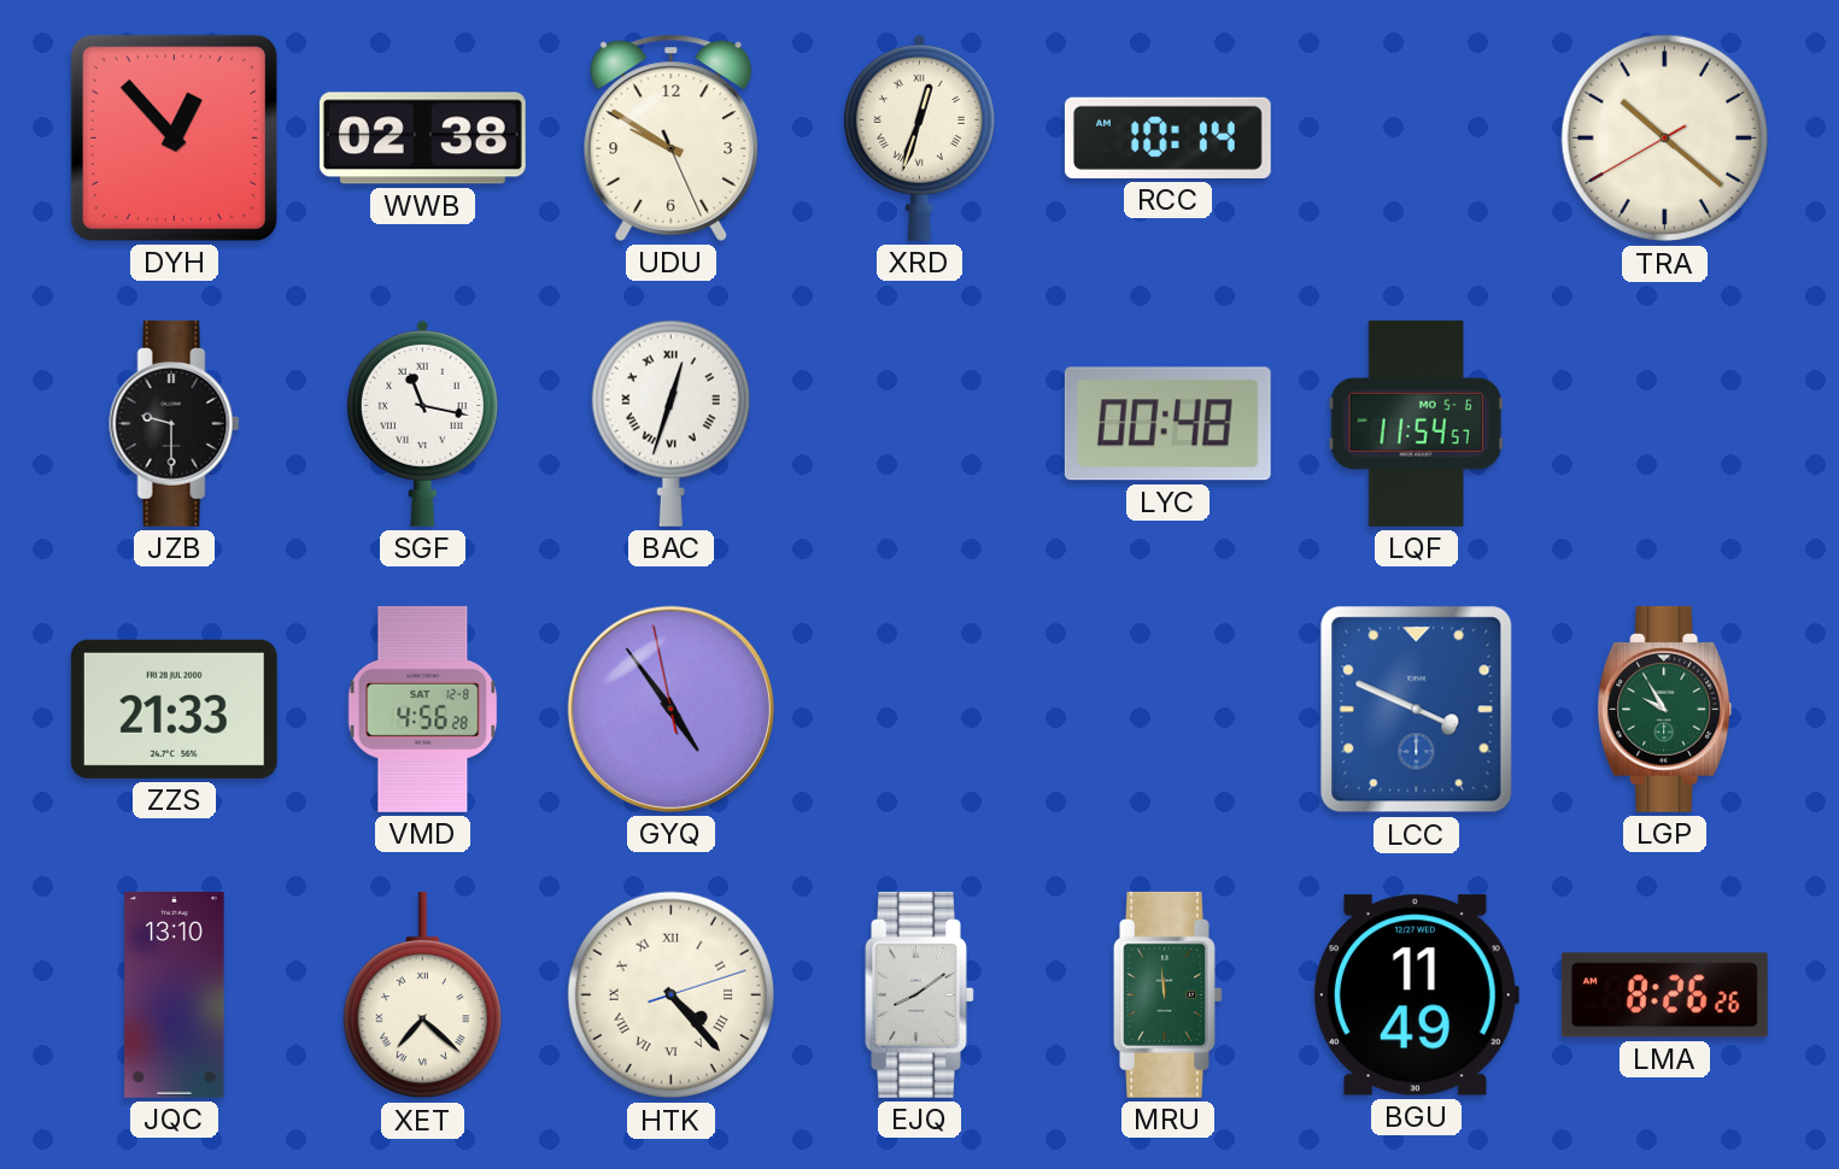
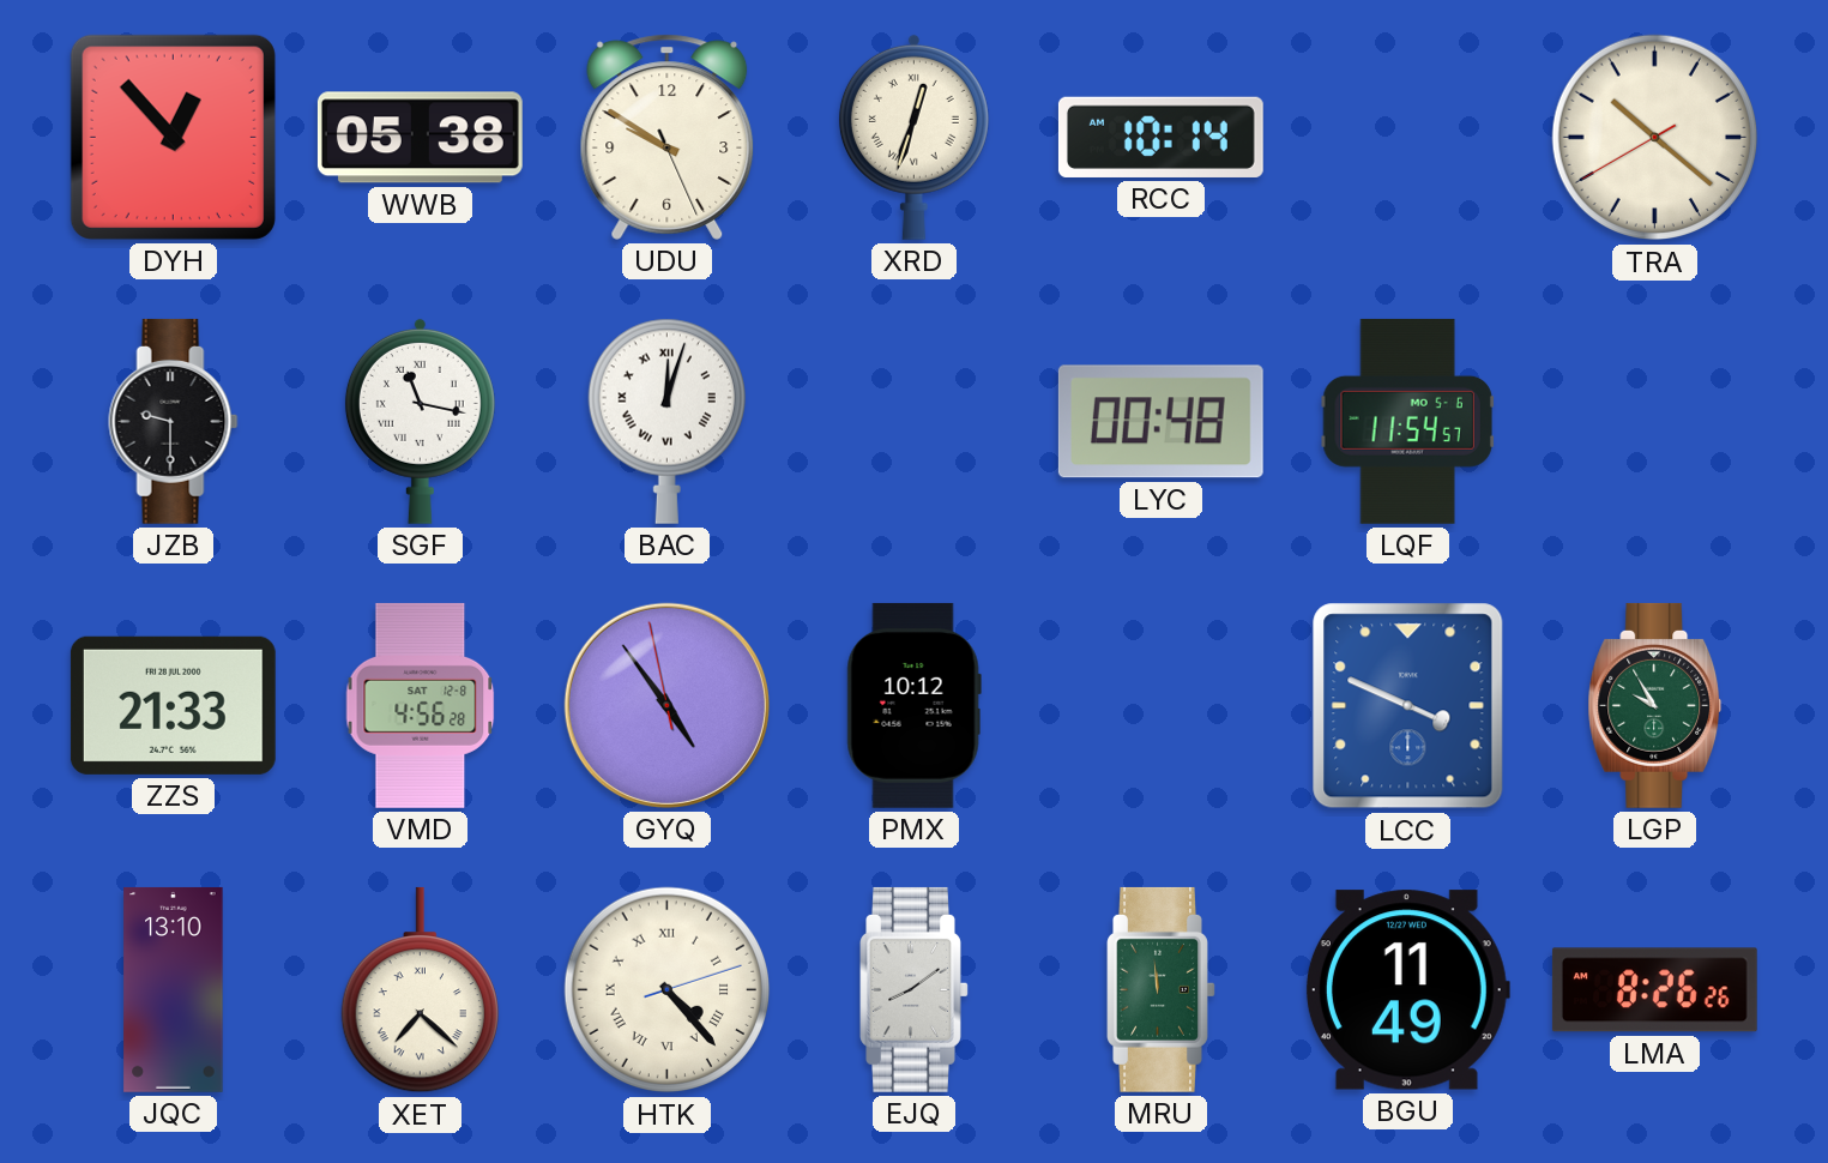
WWB: 02:38 -> 05:38 (420, 138)
BAC: 12:33 -> 12:03 (666, 421)
PMX: none -> 10:12 (913, 705)
